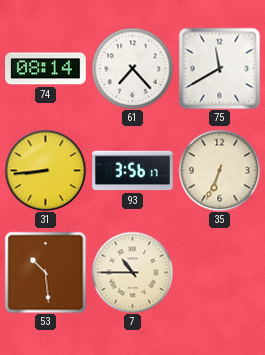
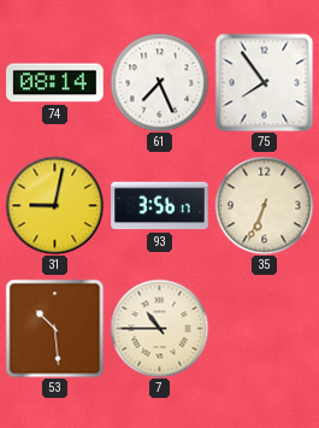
61: 7:23 -> 7:26 (159, 82)
75: 11:40 -> 7:54 (264, 82)
31: 8:44 -> 9:02 (54, 205)
